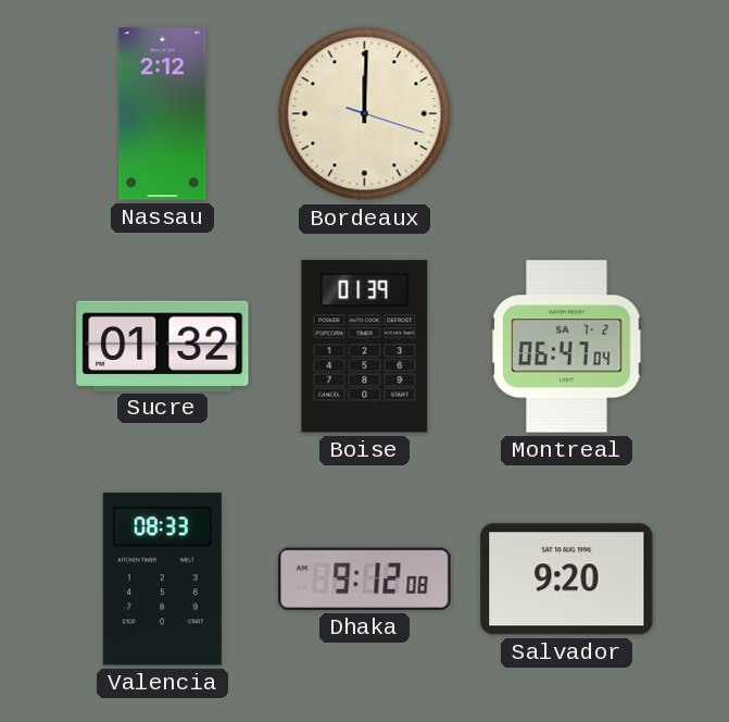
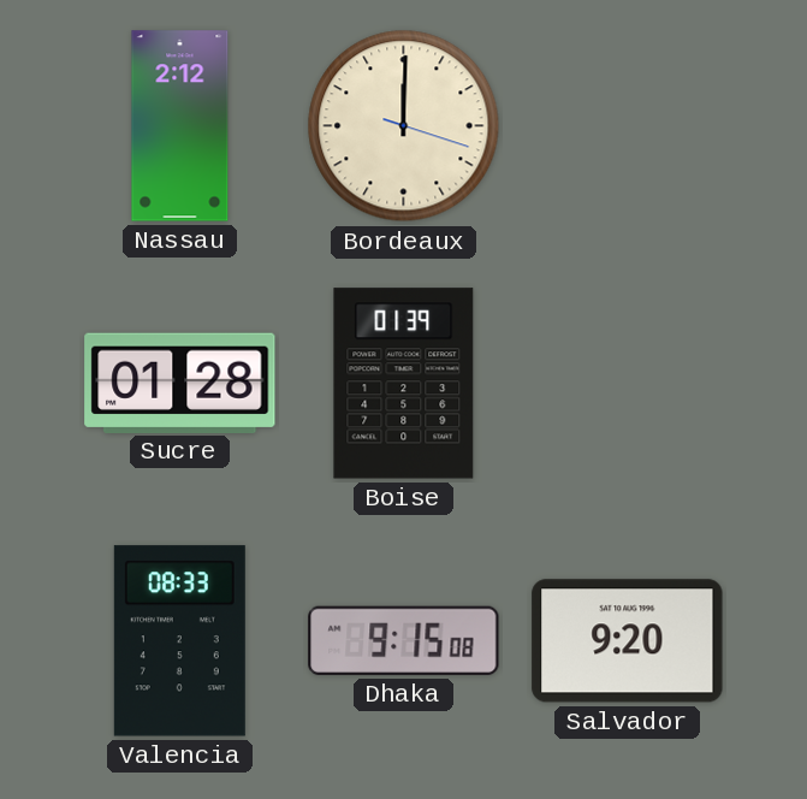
Sucre: 01:32 -> 01:28 (180, 383)
Montreal: 06:47 -> none (567, 347)
Dhaka: 9:12 -> 9:15 (404, 640)
